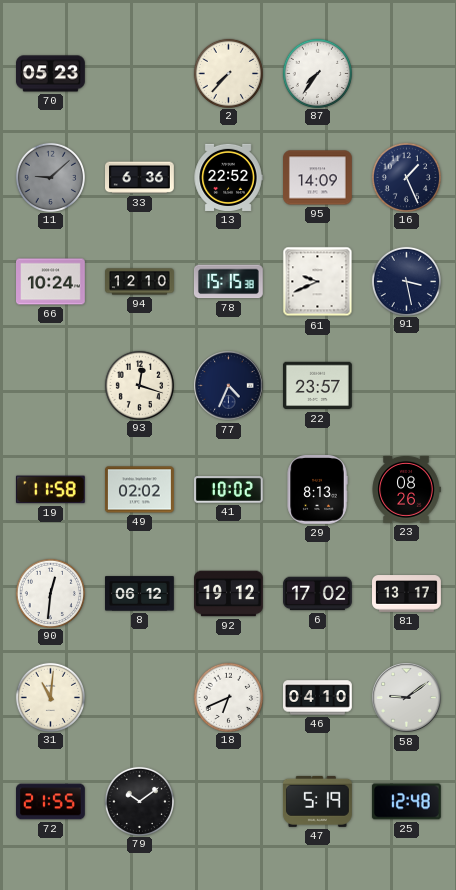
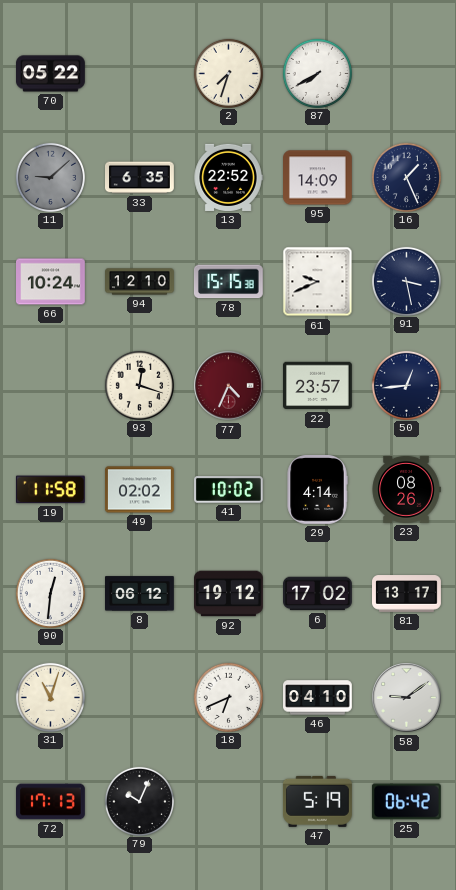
70: 05:23 -> 05:22 (51, 74)
2: 7:37 -> 7:33 (228, 73)
87: 7:36 -> 7:40 (317, 73)
33: 6:36 -> 6:35 (140, 178)
77 dial: navy -> burgundy (229, 386)
50: none -> 12:44 (406, 385)
29: 8:13 -> 4:14 (317, 490)
31: 11:01 -> 11:03 (50, 697)
72: 21:55 -> 17:13 (51, 802)
79: 10:09 -> 10:04 (139, 801)
25: 12:48 -> 06:42 (406, 802)
